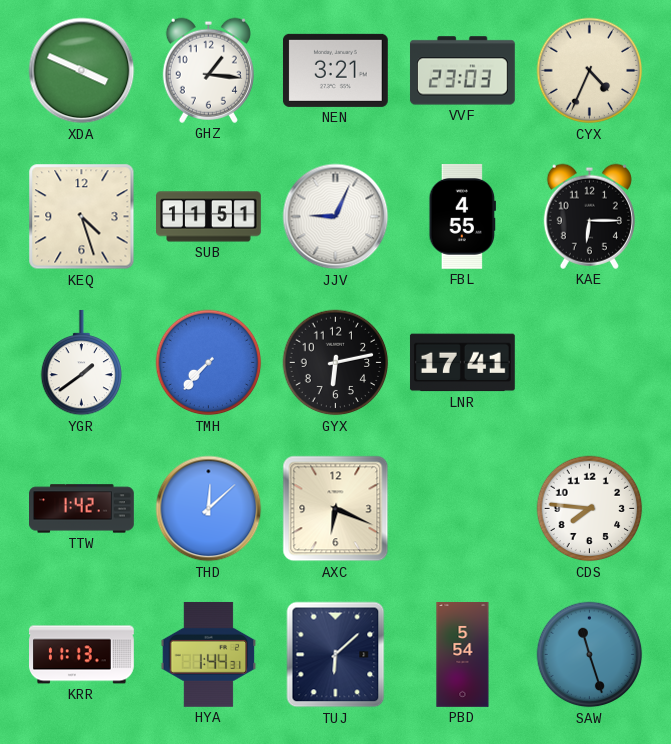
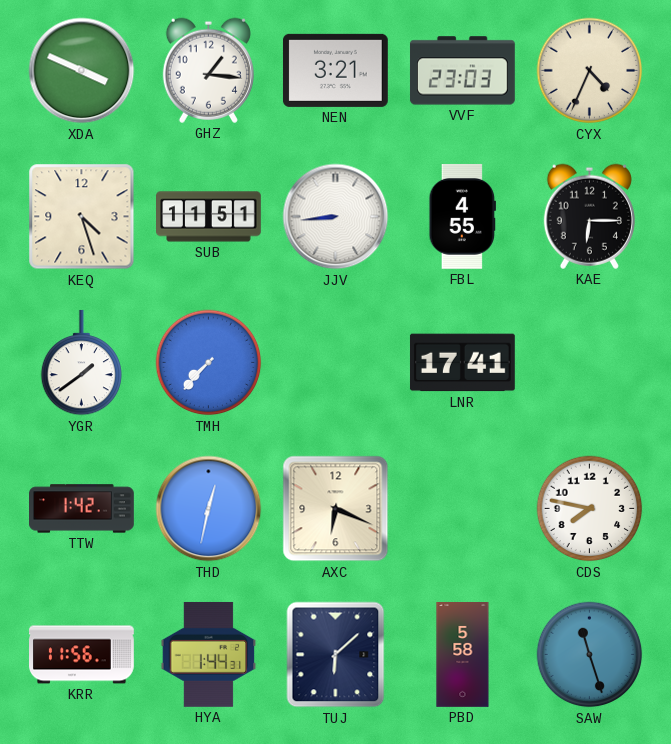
JJV: 9:04 -> 8:44 (336, 217)
GYX: 6:13 -> none (336, 363)
THD: 12:08 -> 12:32 (209, 509)
CDS: 7:46 -> 7:47 (590, 509)
KRR: 11:13 -> 11:56 (82, 655)
PBD: 5:54 -> 5:58 (463, 655)
